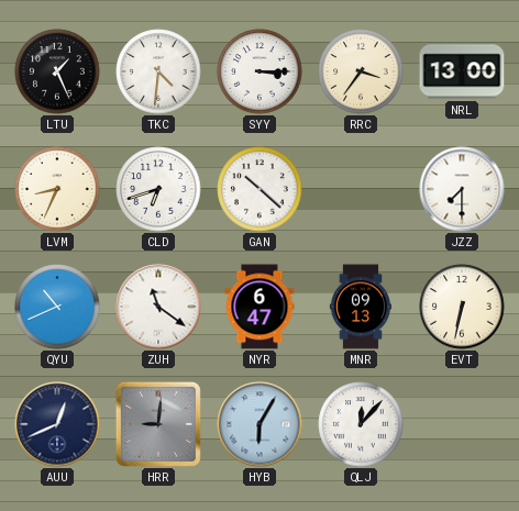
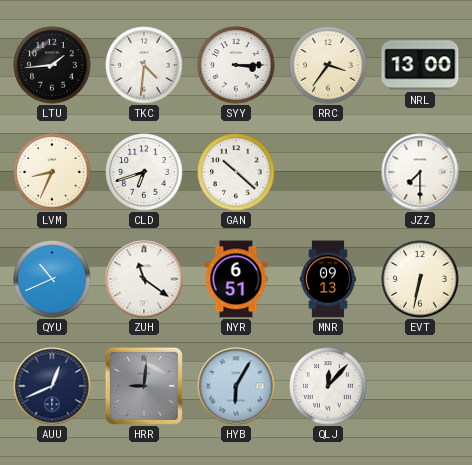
LTU: 1:26 -> 1:44 (52, 65)
NYR: 6:47 -> 6:51 (236, 279)
